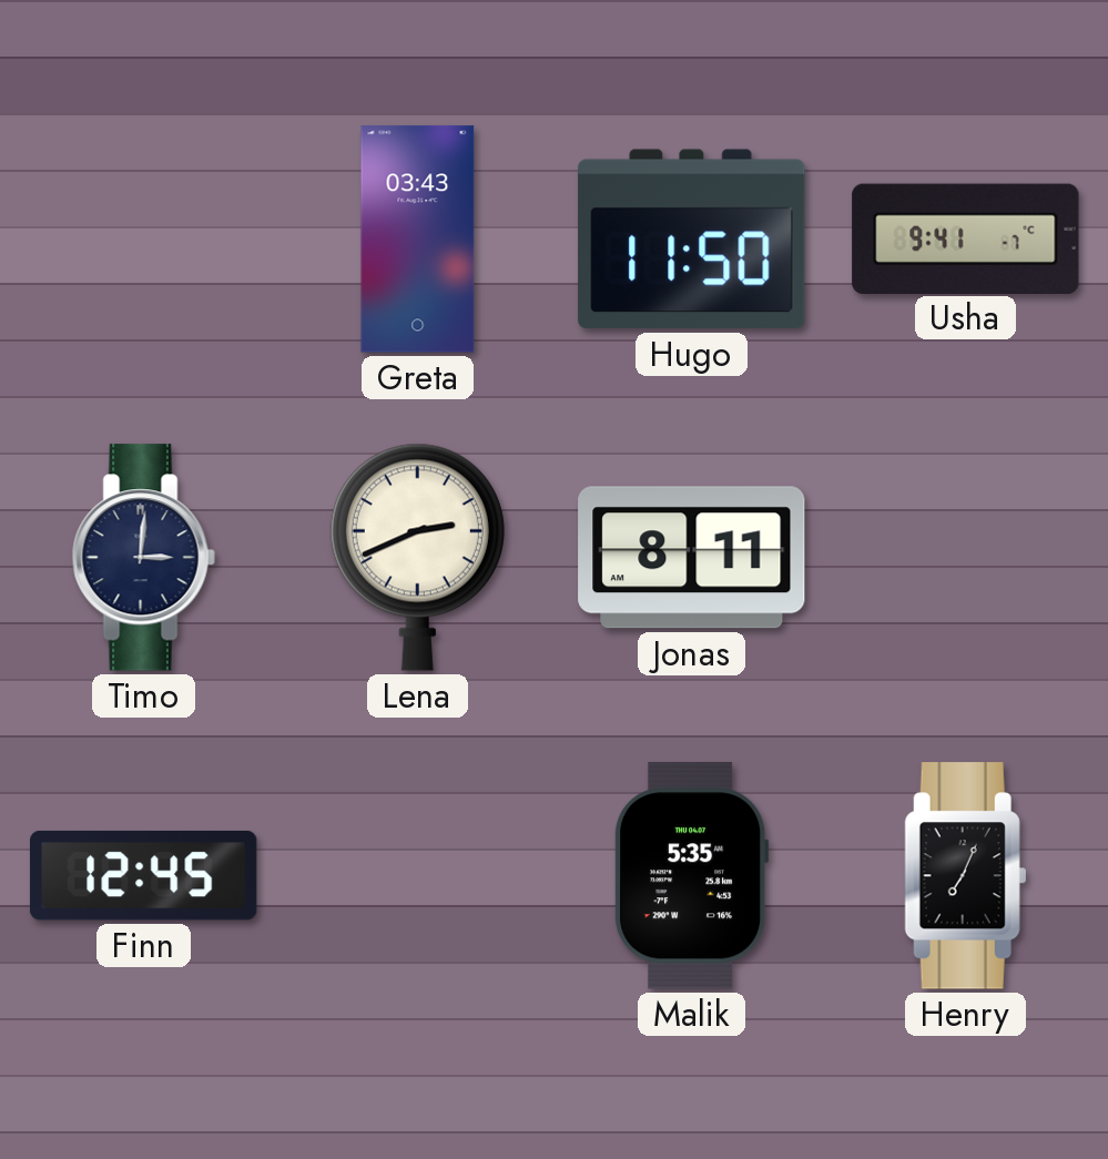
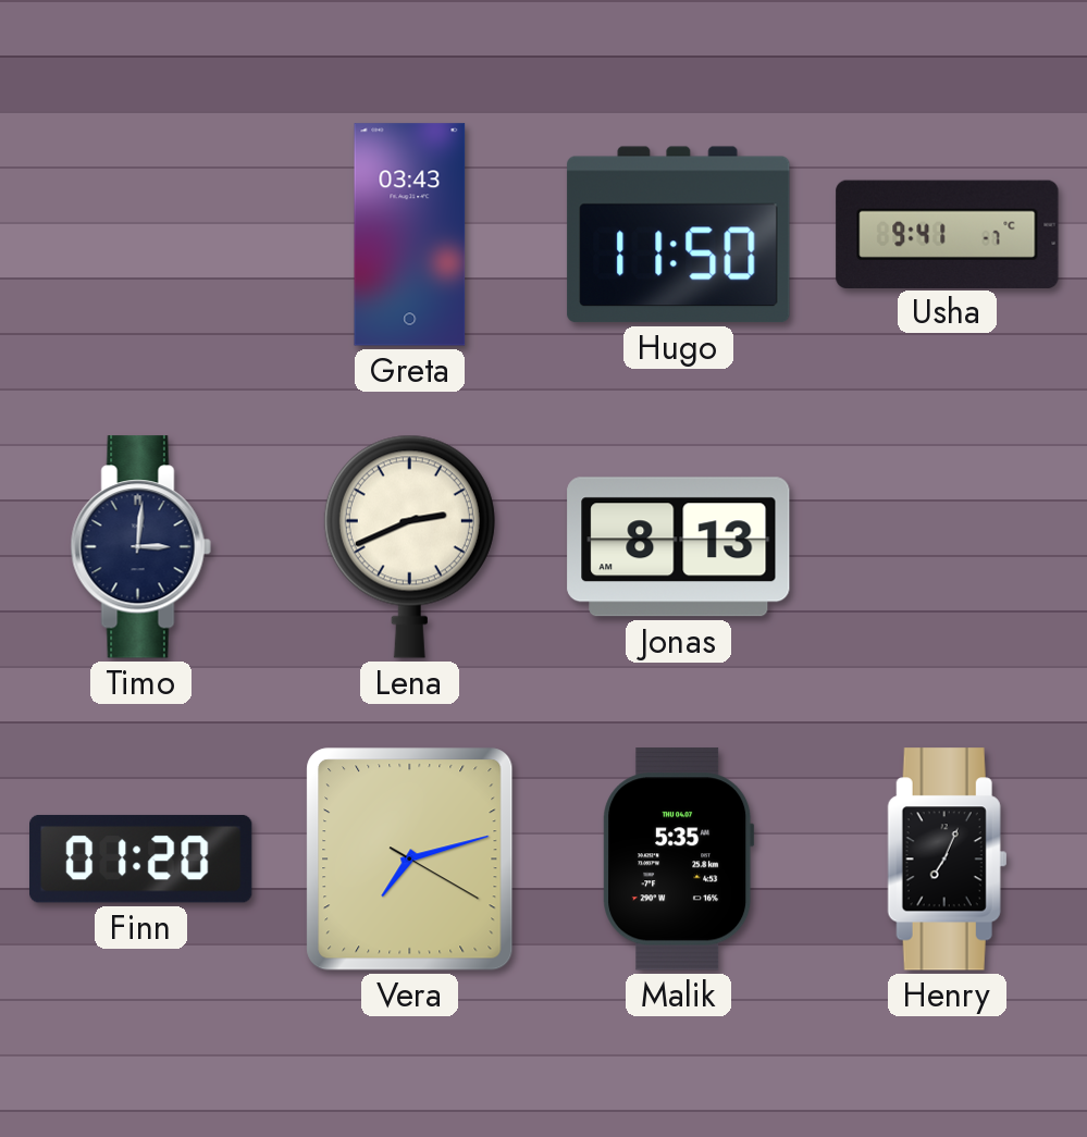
Jonas: 8:11 -> 8:13 (679, 547)
Finn: 12:45 -> 01:20 (141, 858)
Vera: none -> 7:12 (410, 860)
